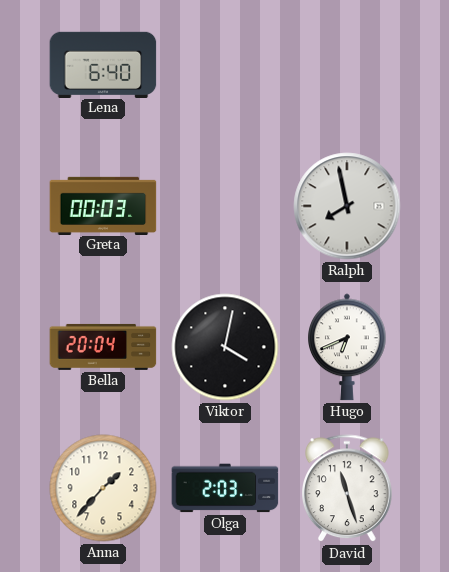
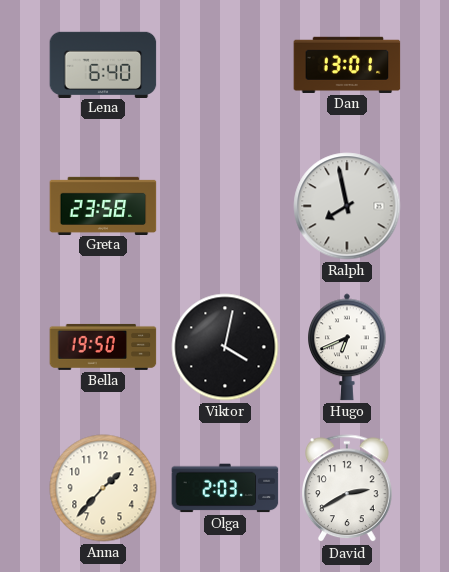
Dan: none -> 13:01 (347, 65)
Greta: 00:03 -> 23:58 (103, 205)
Bella: 20:04 -> 19:50 (103, 347)
David: 11:27 -> 2:40 (348, 489)
